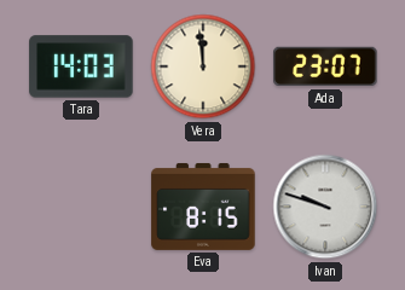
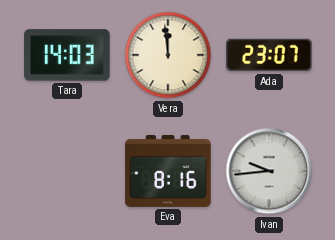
Eva: 8:15 -> 8:16 (168, 171)
Ivan: 9:48 -> 9:44 (269, 171)
